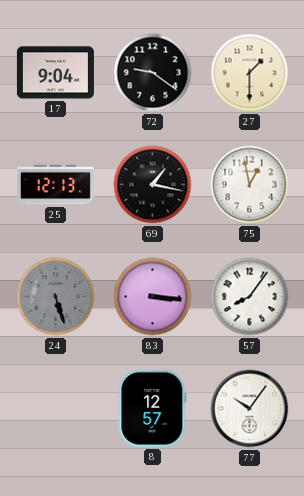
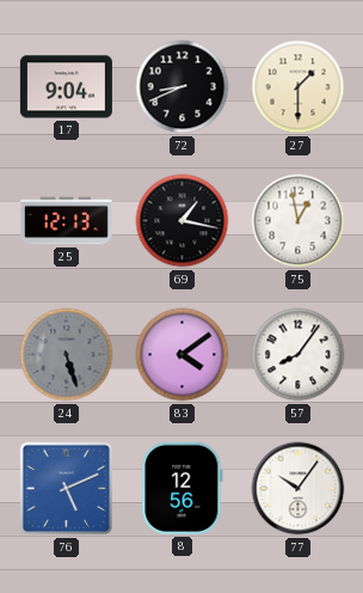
72: 9:21 -> 8:41 (183, 87)
83: 3:16 -> 4:09 (183, 355)
76: none -> 5:11 (67, 489)
8: 12:57 -> 12:56 (183, 488)
